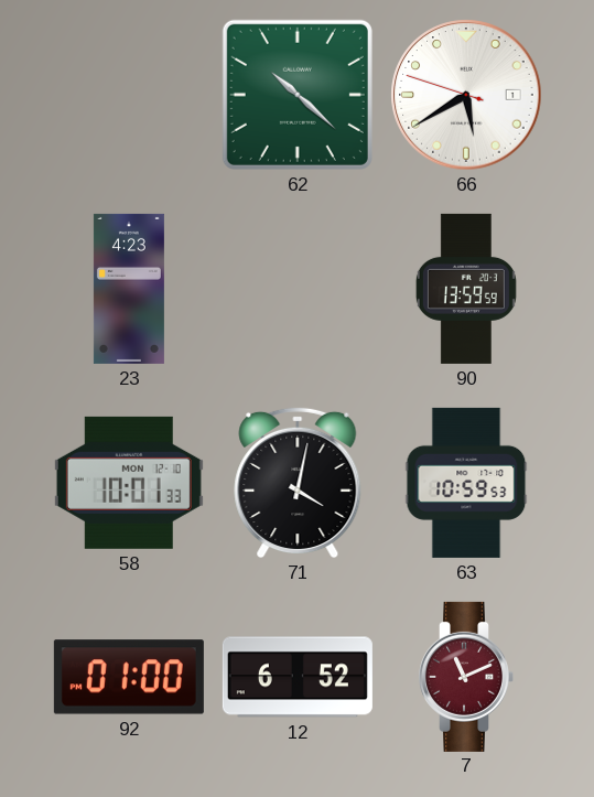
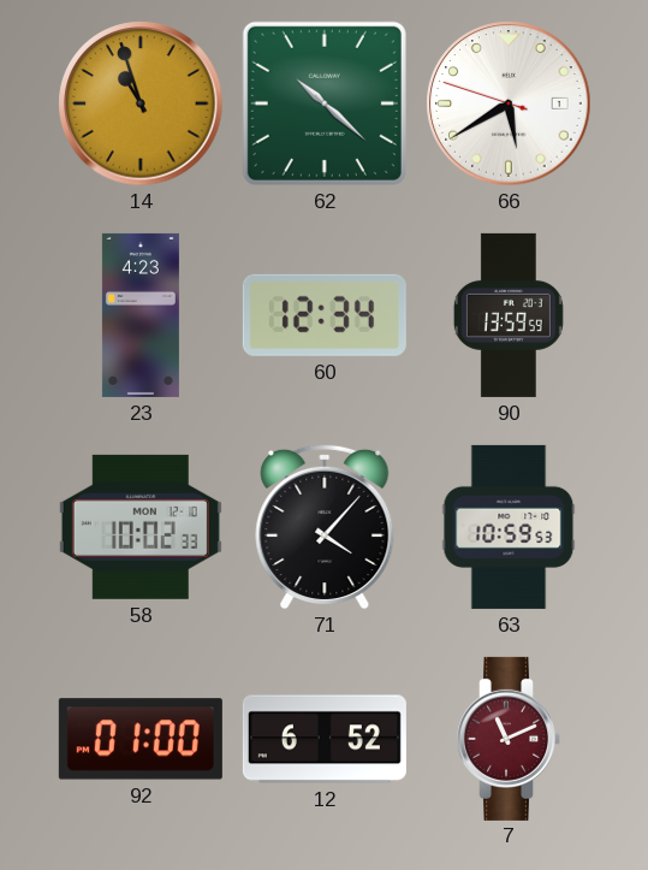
14: none -> 10:57 (141, 103)
60: none -> 12:34 (325, 315)
58: 10:01 -> 10:02 (141, 527)
71: 4:02 -> 4:07 (325, 527)
